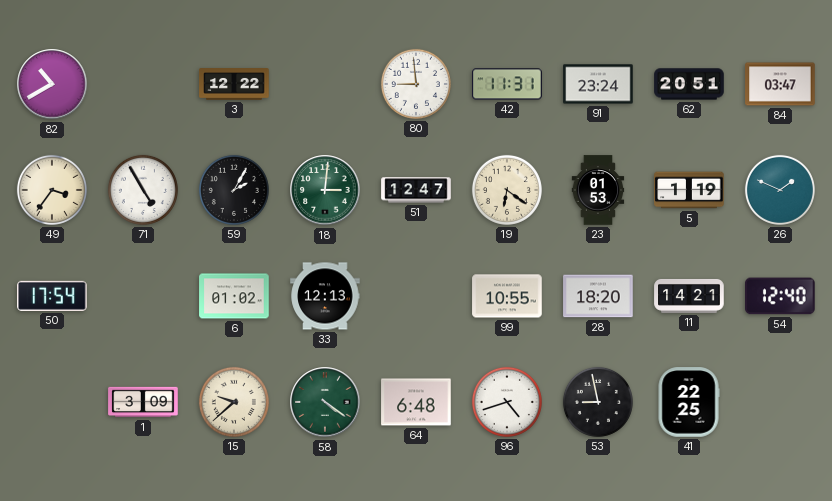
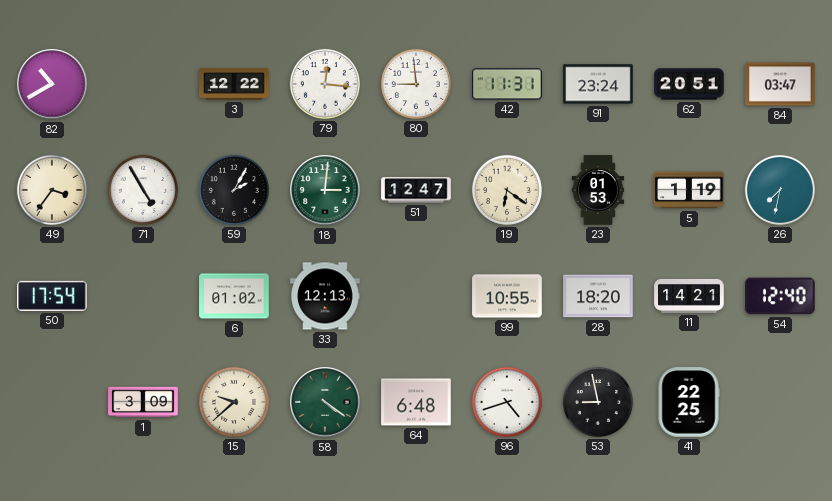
79: none -> 12:16 (325, 84)
26: 1:49 -> 7:32 (780, 190)
